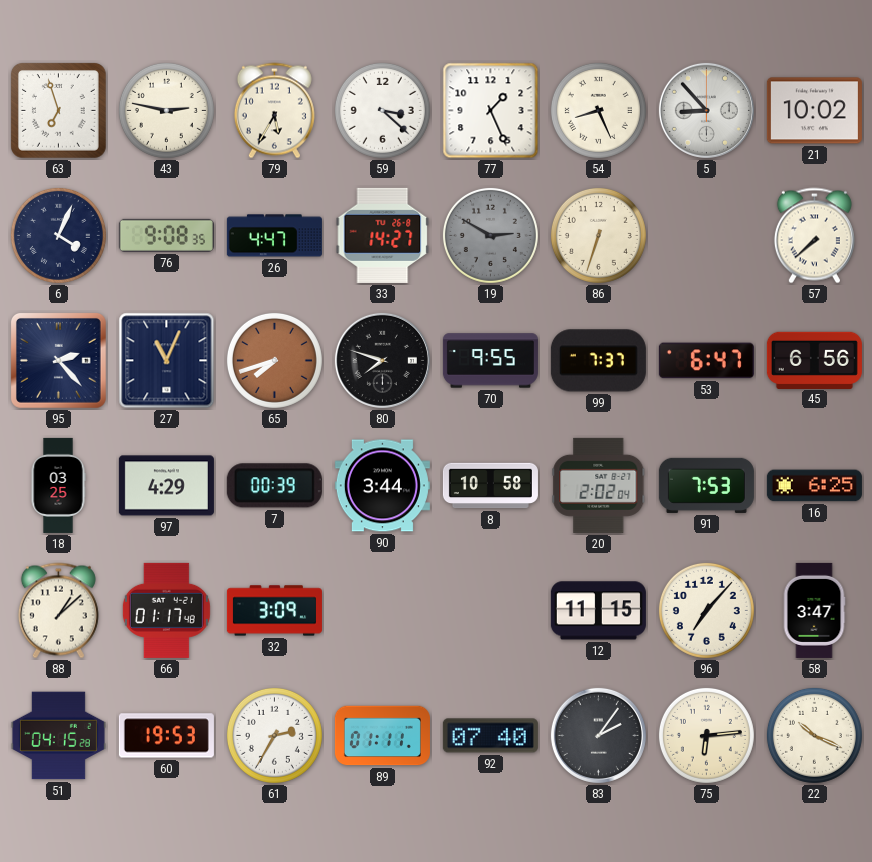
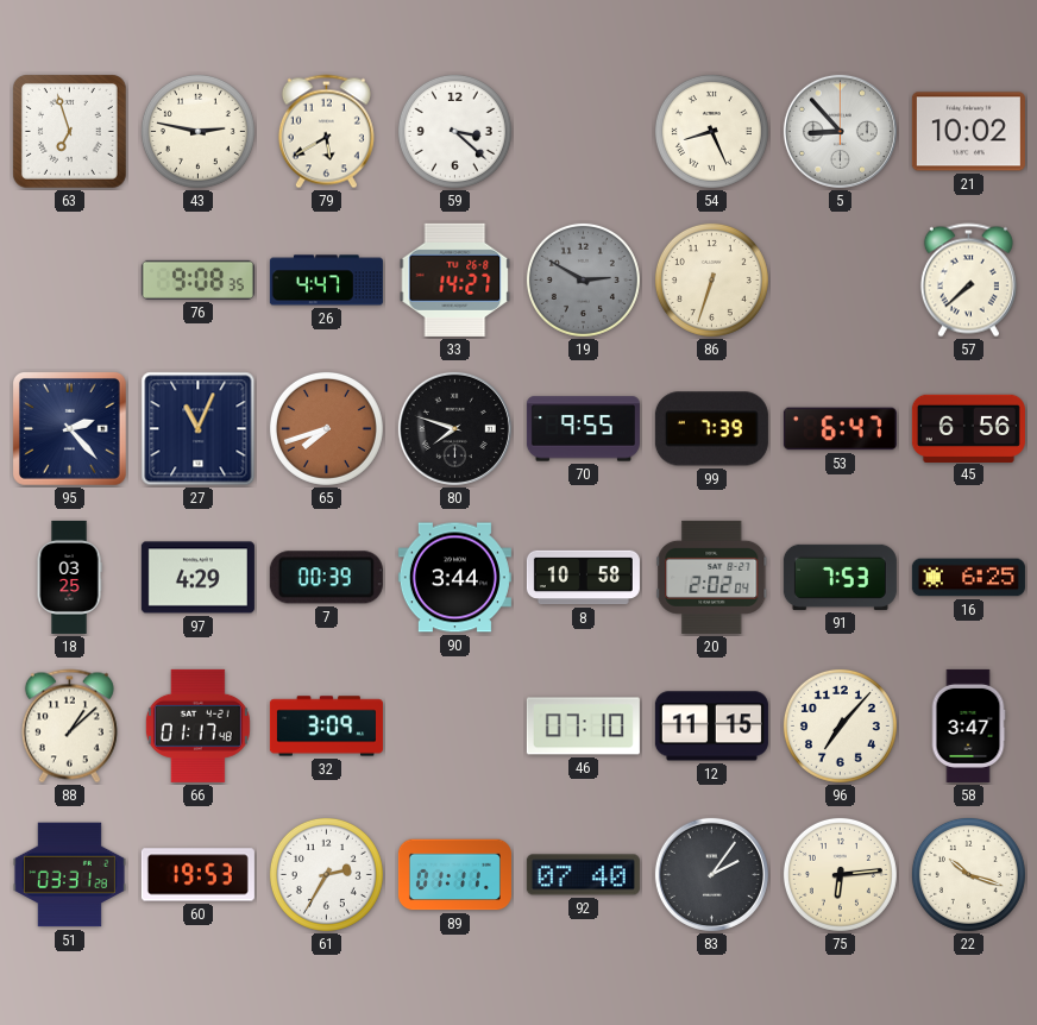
79: 5:35 -> 5:40 (326, 132)
77: 1:26 -> none (491, 111)
6: 4:04 -> none (58, 235)
99: 7:37 -> 7:39 (711, 429)
46: none -> 07:10 (583, 727)
51: 04:15 -> 03:31 (69, 875)
22: 10:19 -> 10:18 (968, 874)
